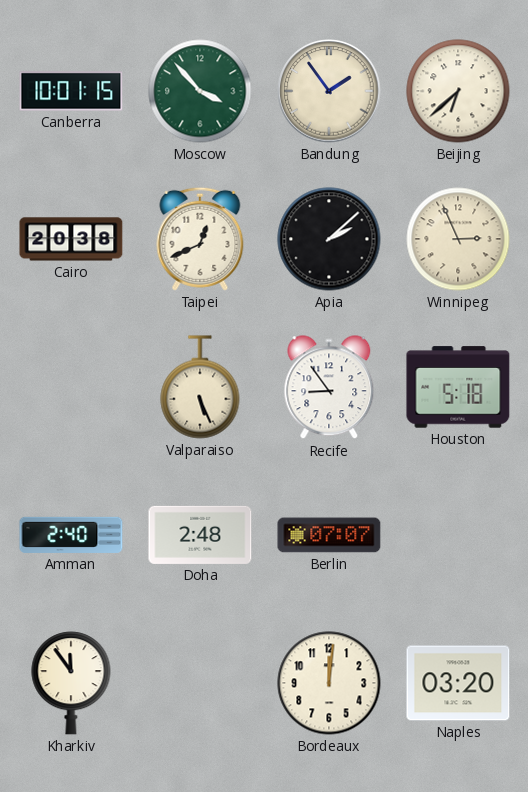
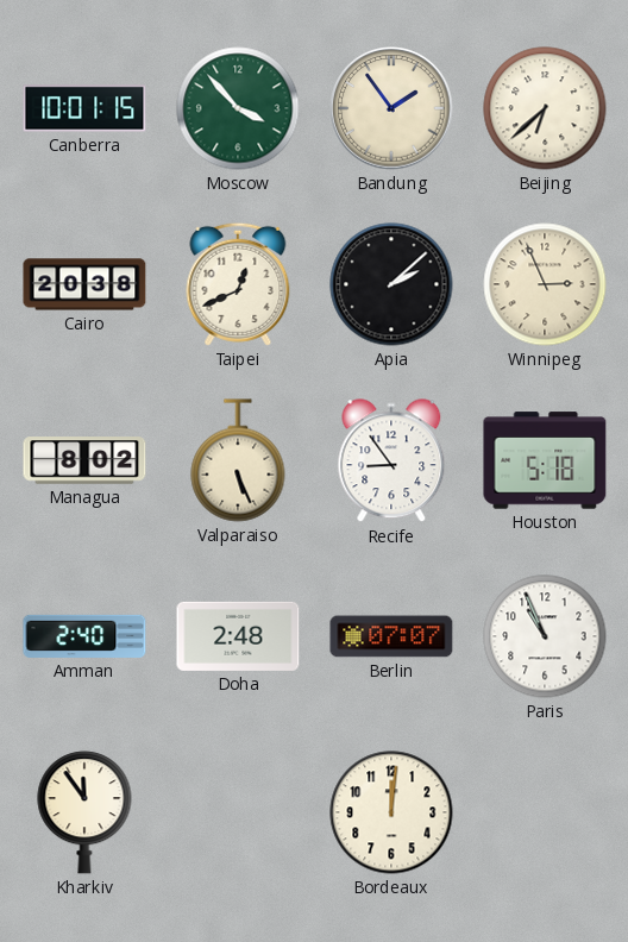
Managua: none -> 8:02 (84, 460)
Paris: none -> 10:56 (545, 636)
Naples: 03:20 -> none (458, 683)
